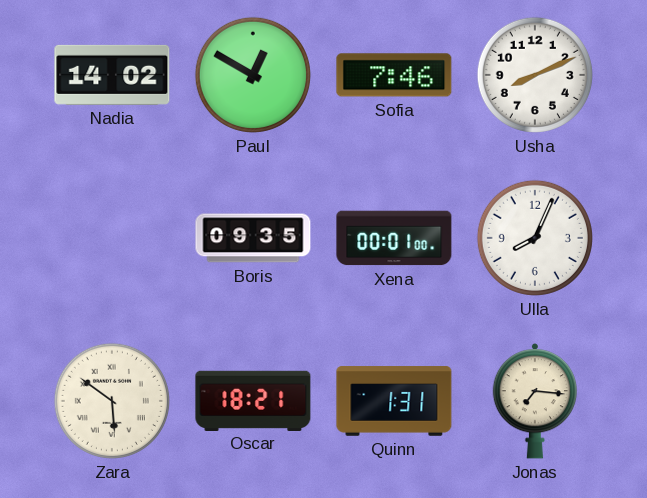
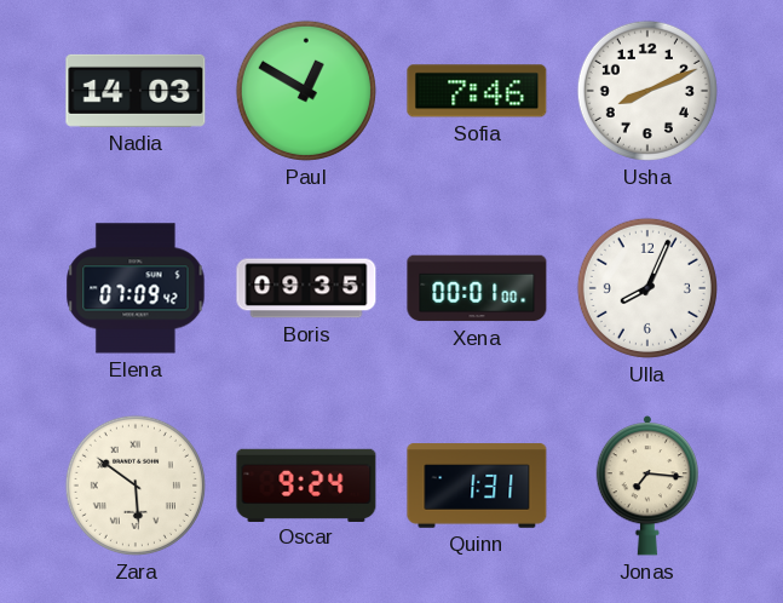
Nadia: 14:02 -> 14:03 (136, 91)
Elena: none -> 07:09 (136, 288)
Oscar: 18:21 -> 9:24 (306, 484)
